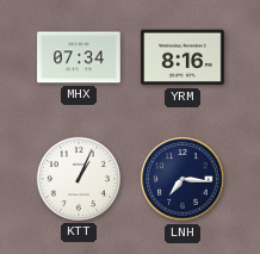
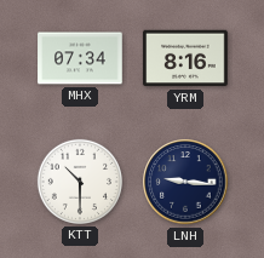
KTT: 1:04 -> 10:30 (80, 182)
LNH: 7:16 -> 9:16 (185, 182)
